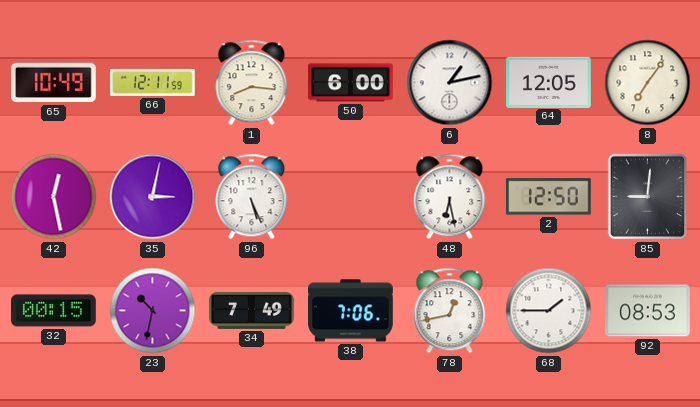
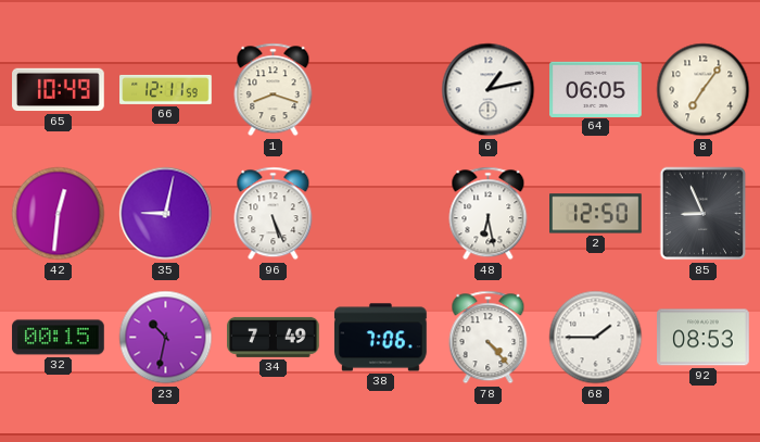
1: 8:16 -> 8:18 (274, 90)
50: 6:00 -> none (351, 83)
64: 12:05 -> 06:05 (596, 89)
42: 12:28 -> 12:31 (59, 214)
35: 3:02 -> 9:02 (166, 214)
85: 9:01 -> 8:56 (704, 214)
78: 12:43 -> 4:23 (489, 338)
